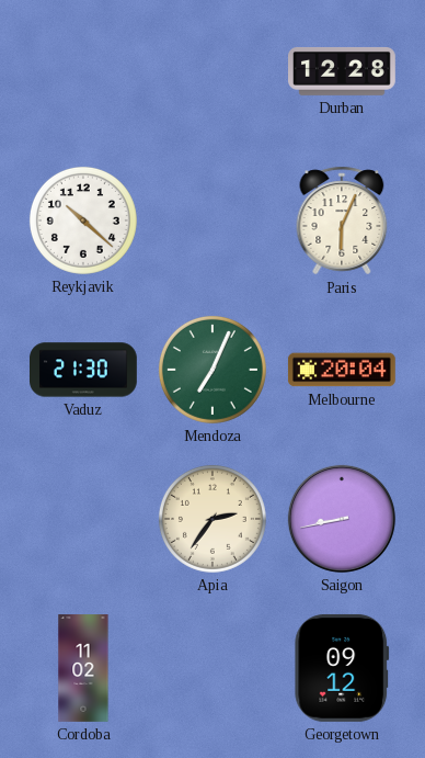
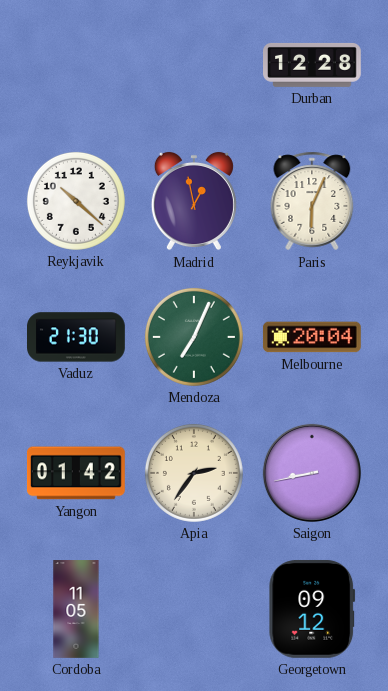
Madrid: none -> 12:58 (194, 201)
Yangon: none -> 01:42 (76, 473)
Cordoba: 11:02 -> 11:05 (76, 609)
